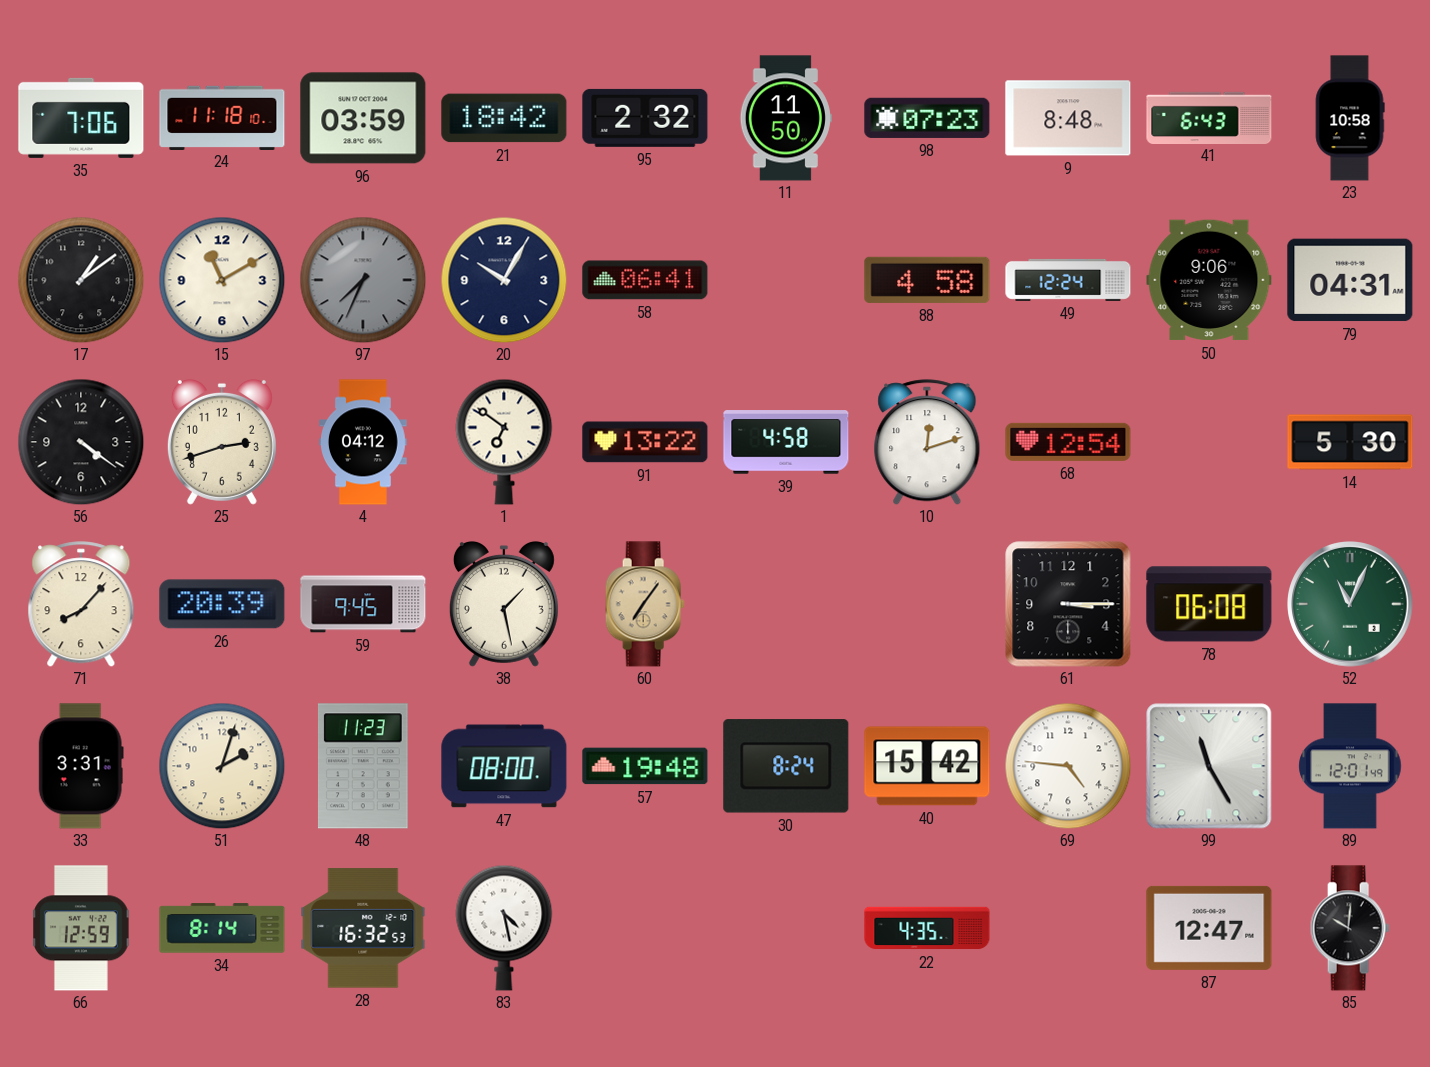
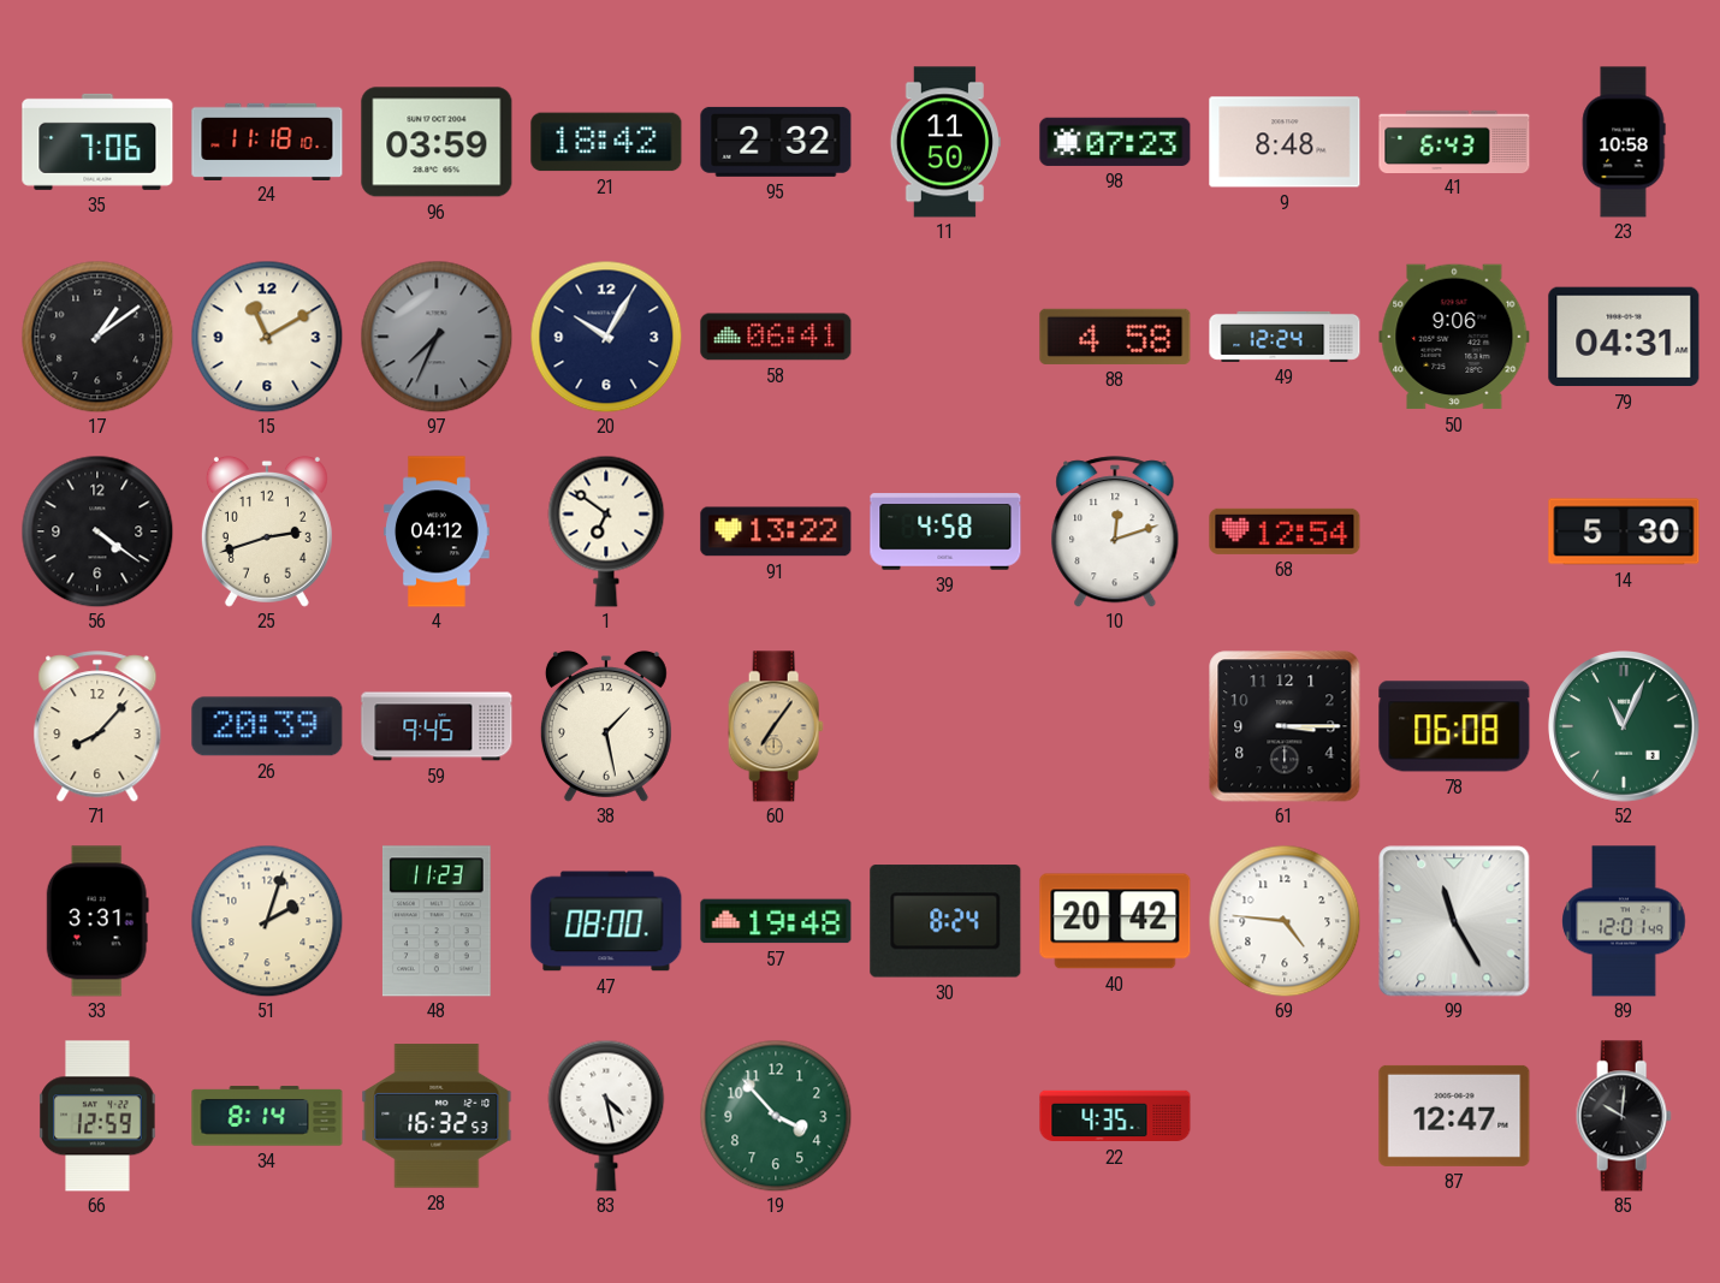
40: 15:42 -> 20:42 (1115, 921)
19: none -> 3:53 (776, 1116)
